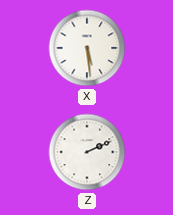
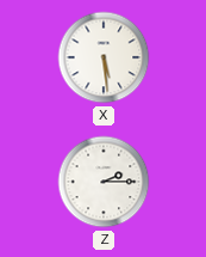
Z: 2:11 -> 2:15 (104, 182)
